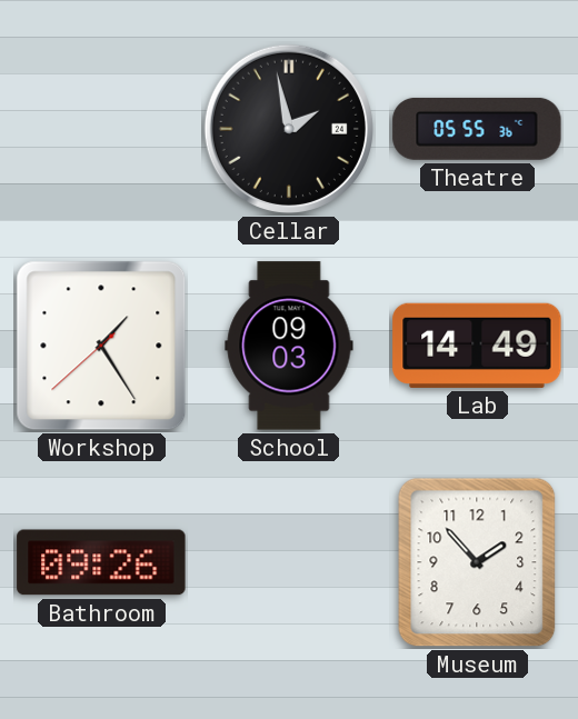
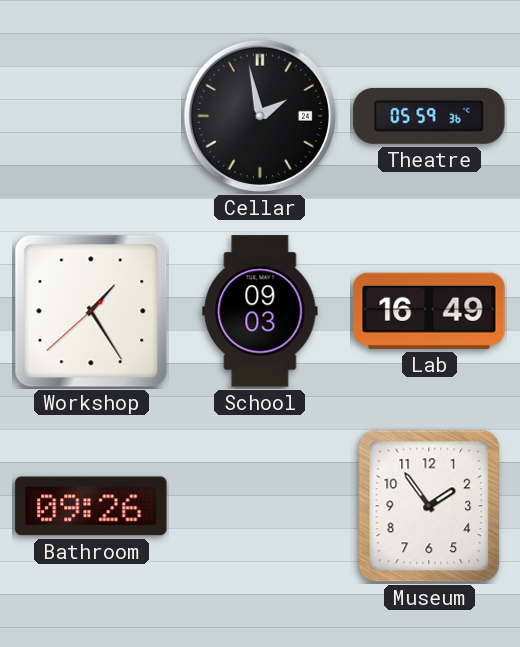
Theatre: 05:55 -> 05:59 (429, 116)
Lab: 14:49 -> 16:49 (429, 311)
Museum: 1:53 -> 1:54 (429, 506)
